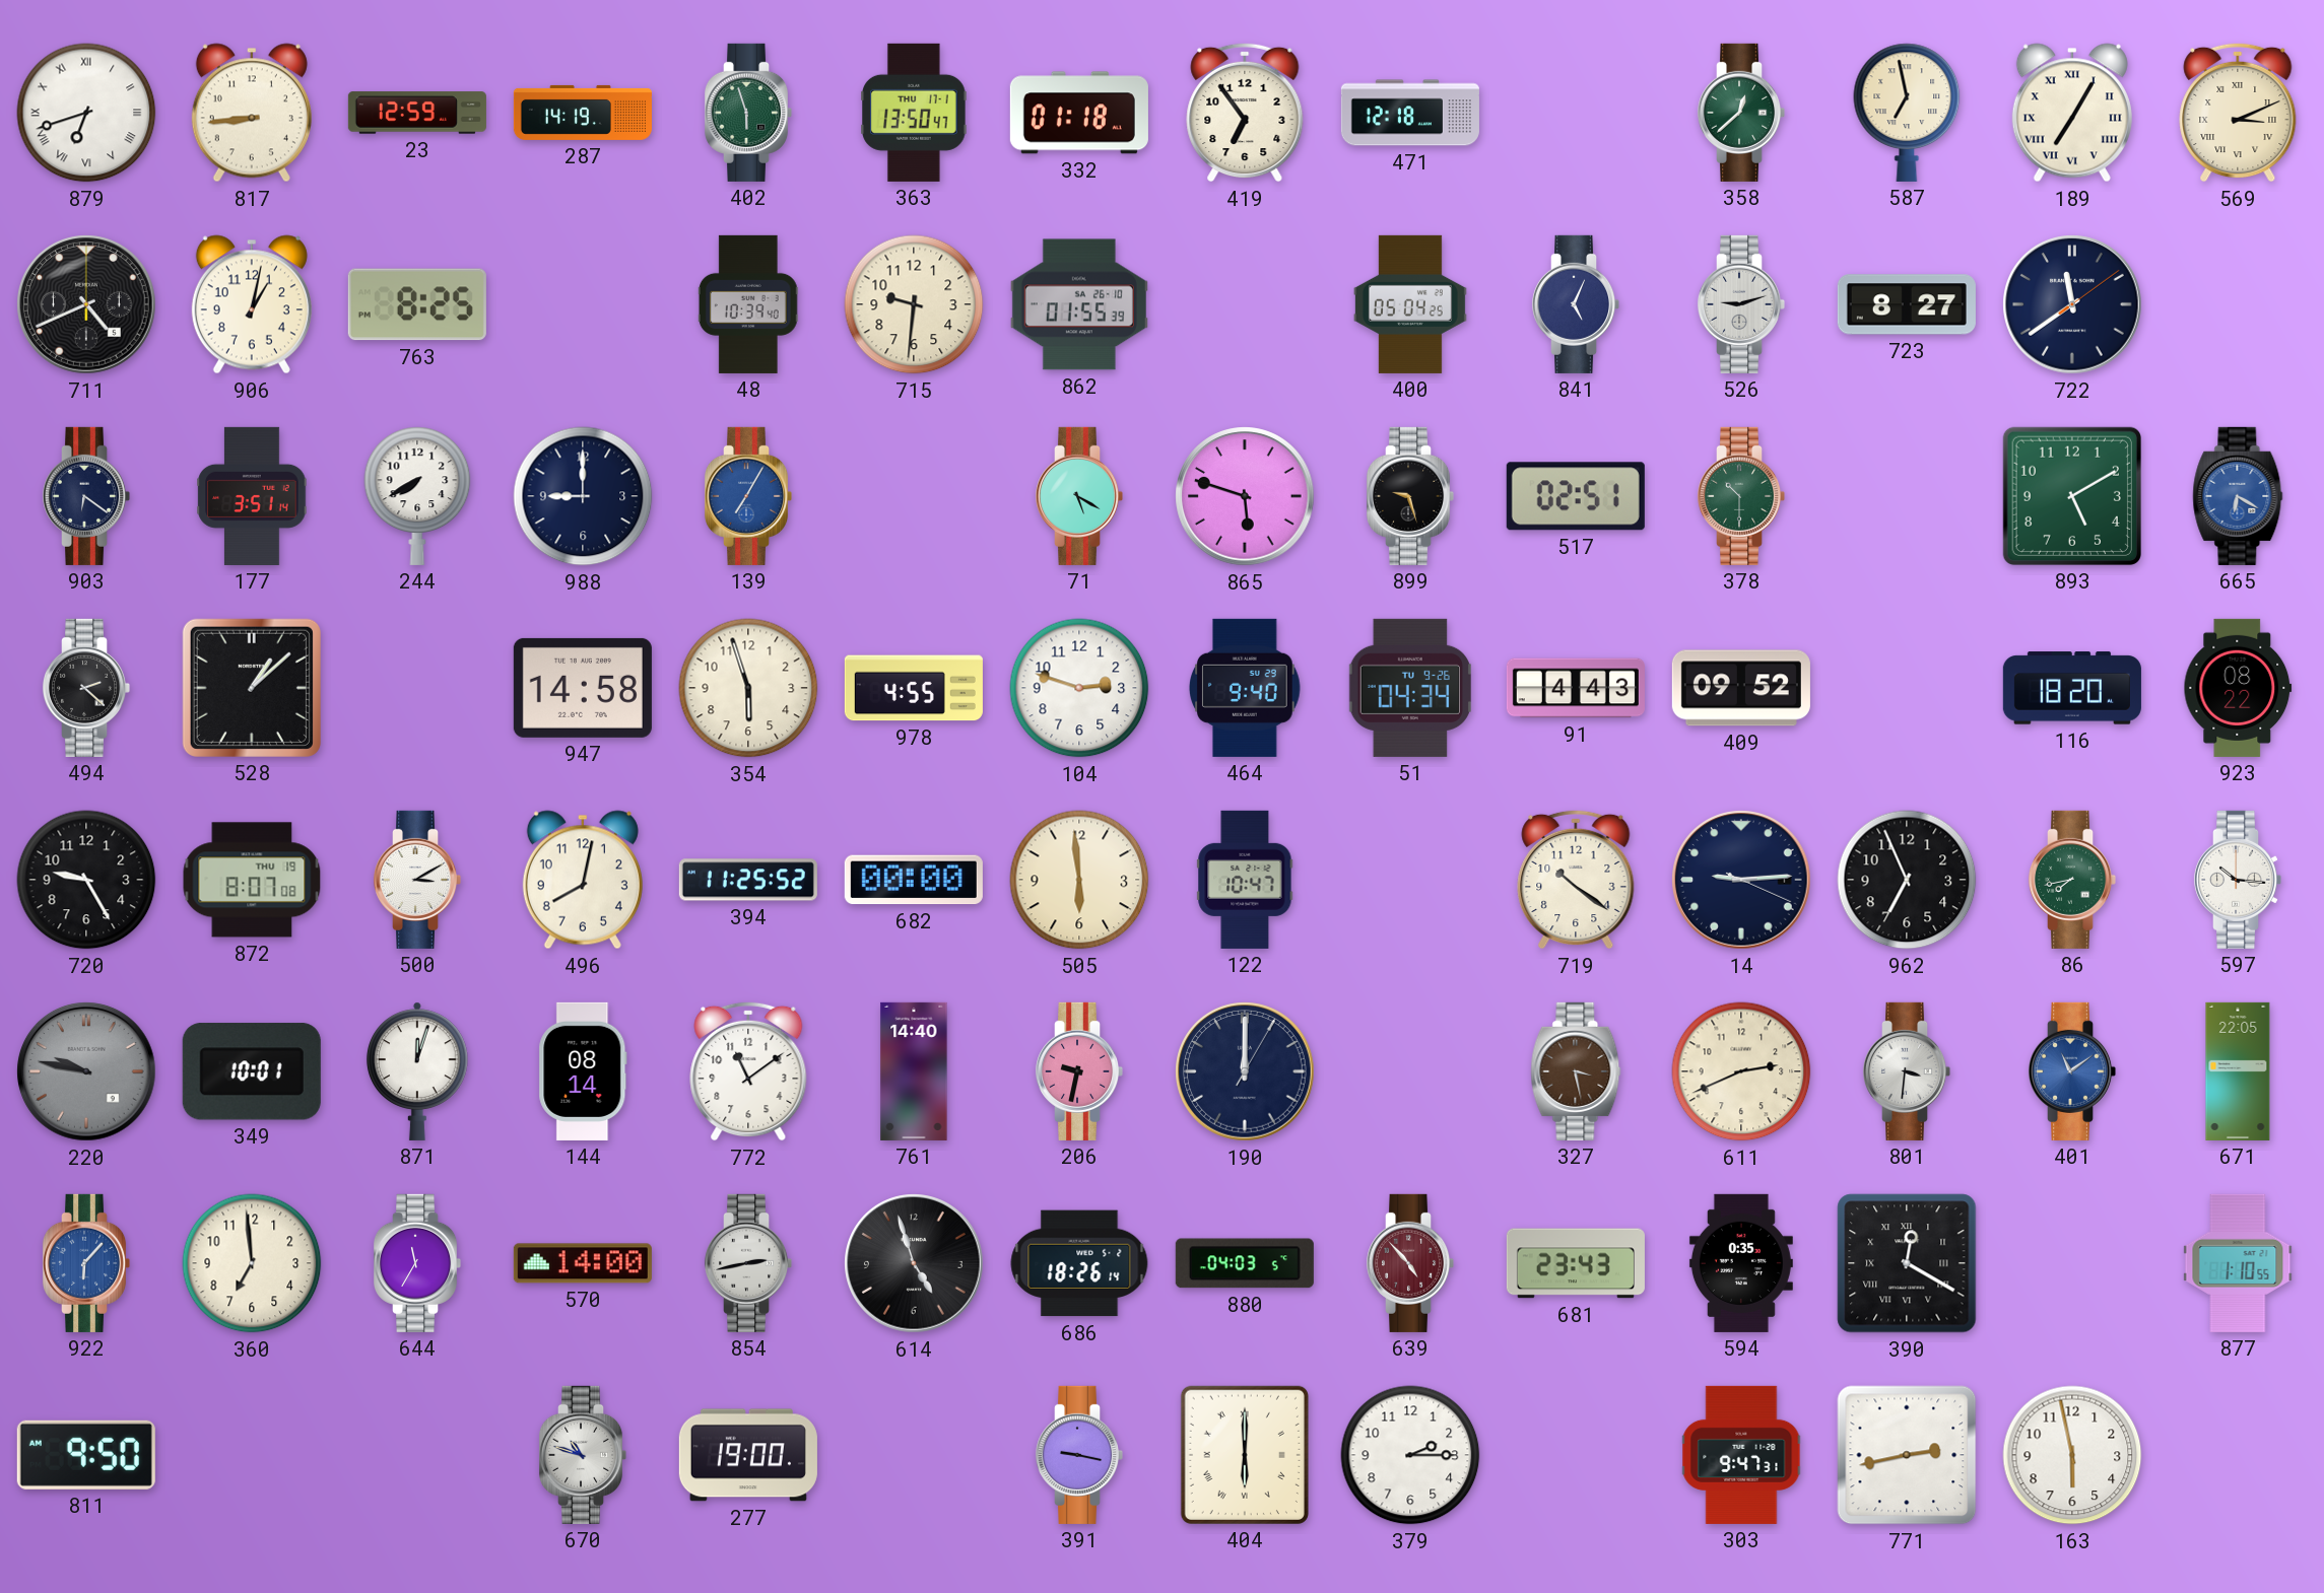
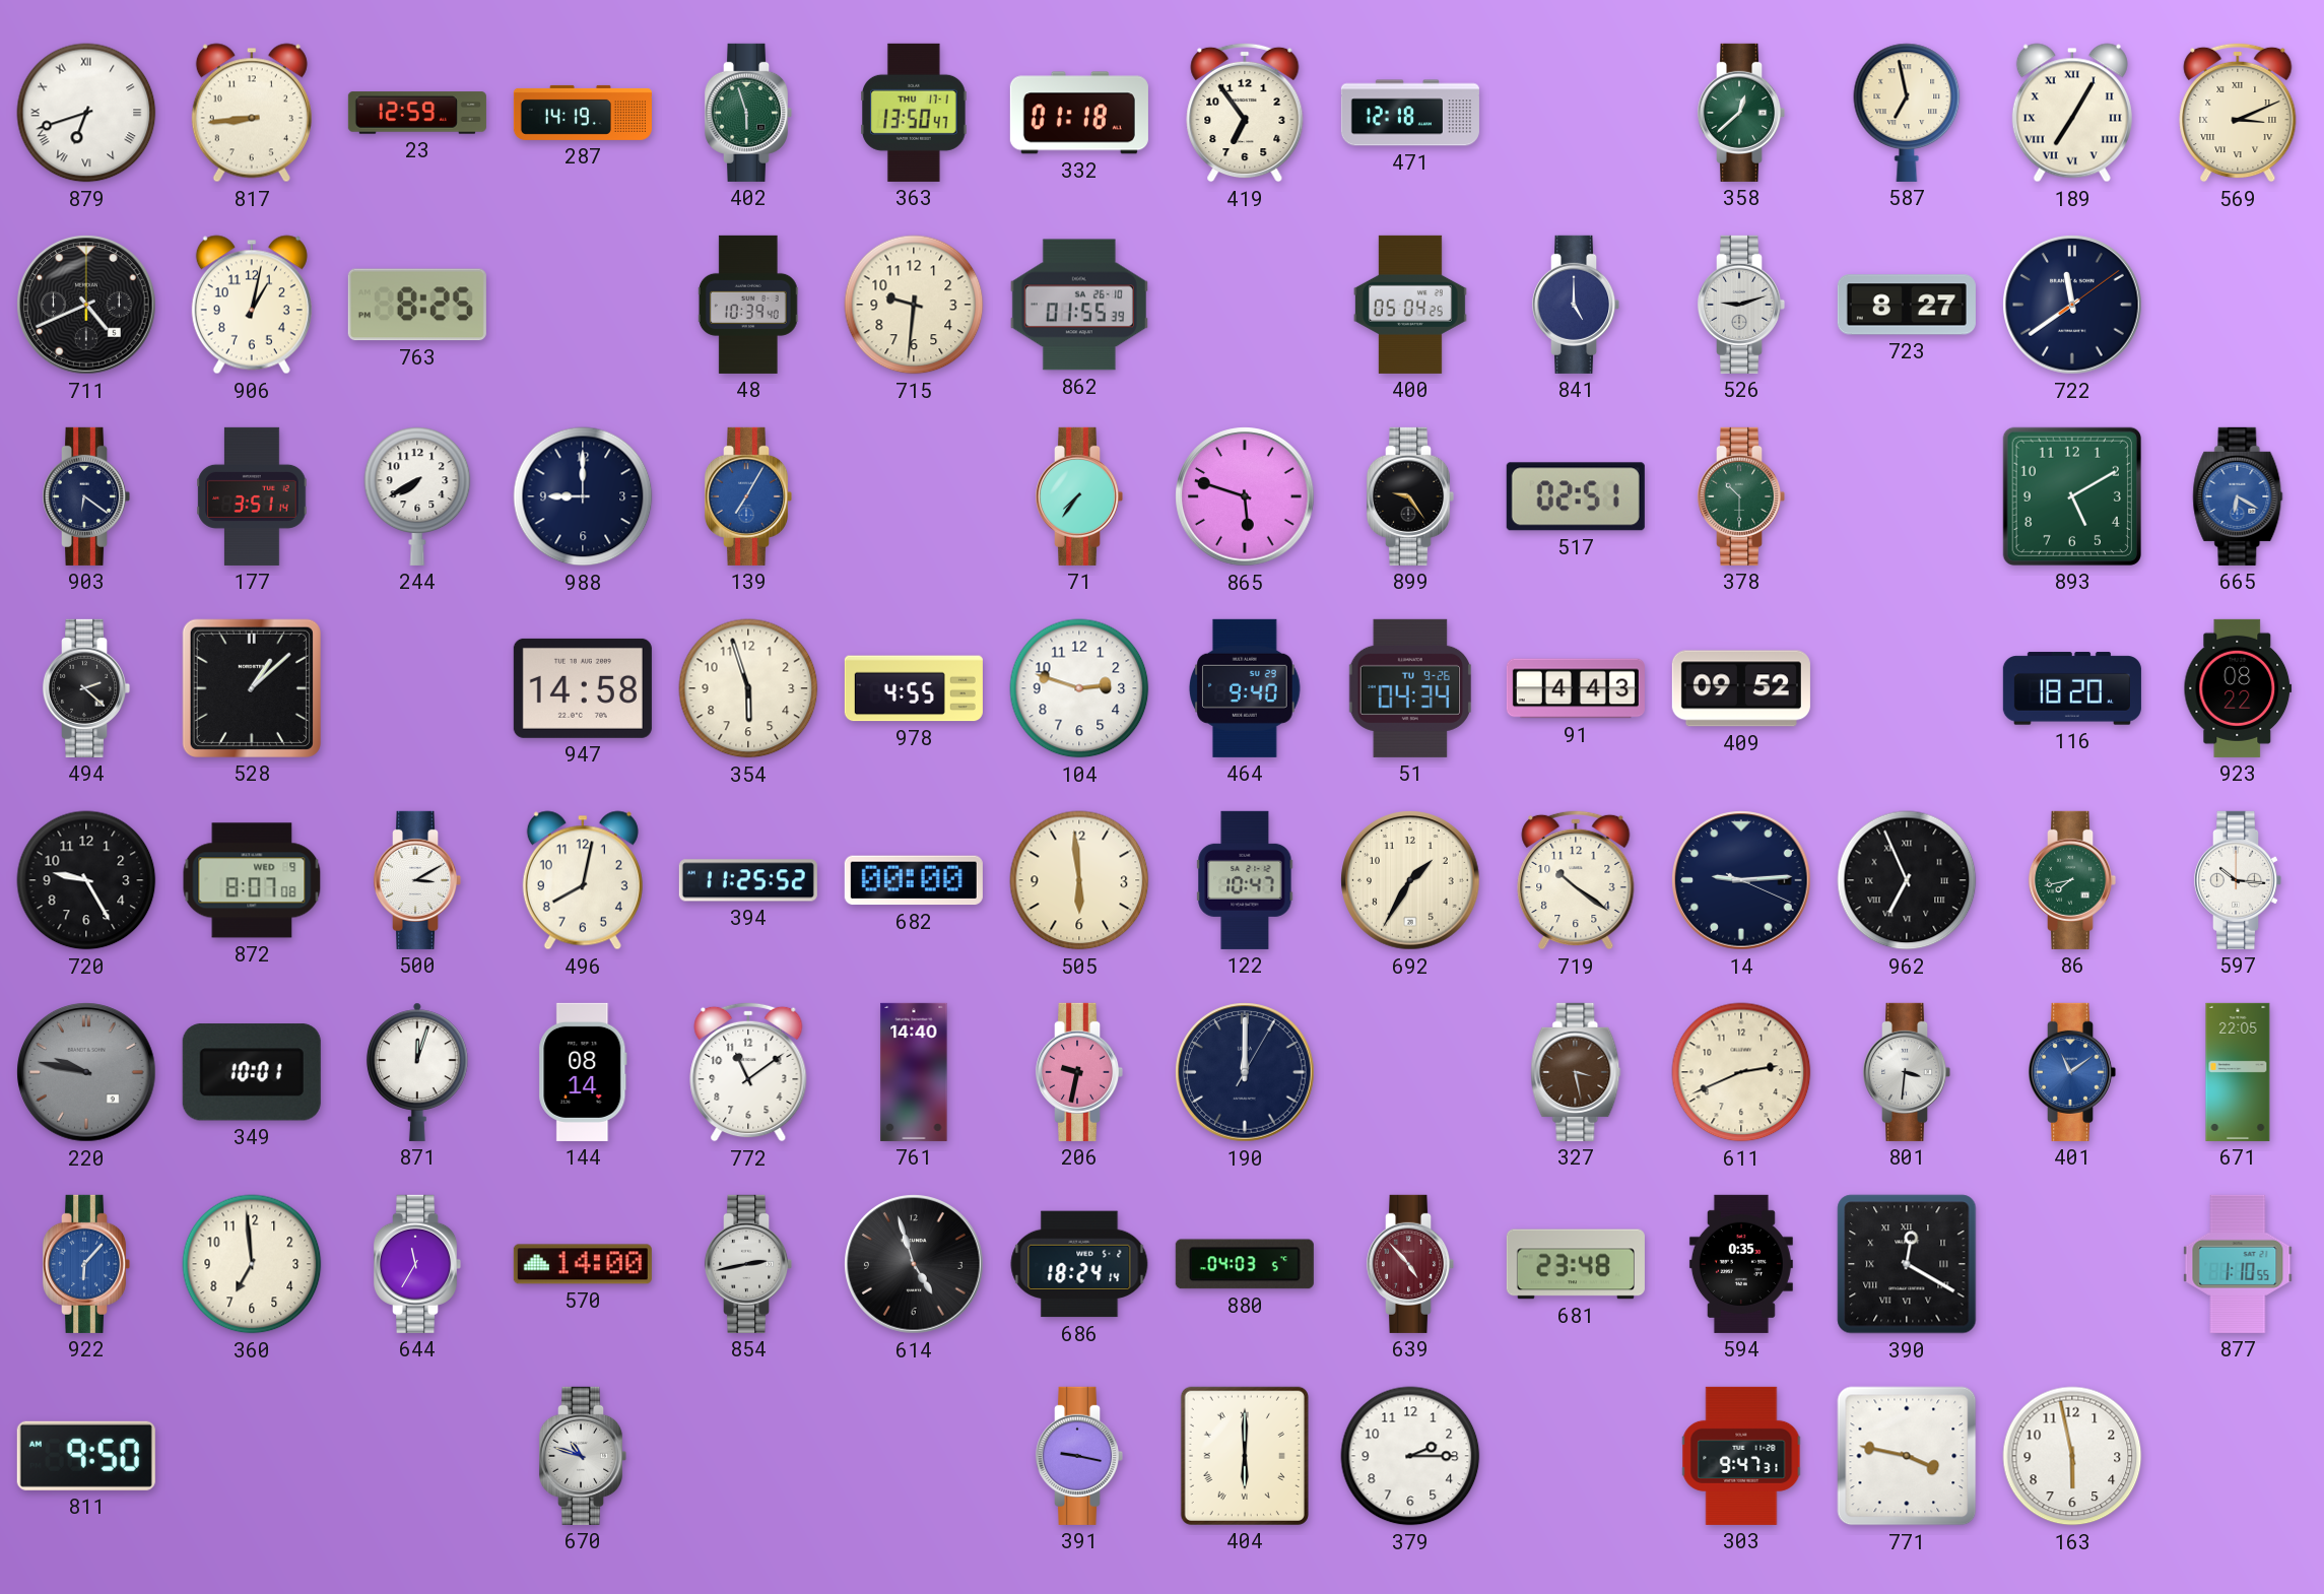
841: 5:04 -> 5:00 (1576, 305)
71: 5:20 -> 7:36 (1079, 496)
899: 9:27 -> 9:24 (1410, 496)
872 date: THU 19 -> WED 9 (252, 880)
692: none -> 1:35 (1410, 880)
962 numerals: Arabic -> Roman (1907, 880)
686: 18:26 -> 18:24 (1079, 1264)
681: 23:43 -> 23:48 (1576, 1264)
277: 19:00 -> none (748, 1455)
771: 2:43 -> 3:47 (1907, 1456)
